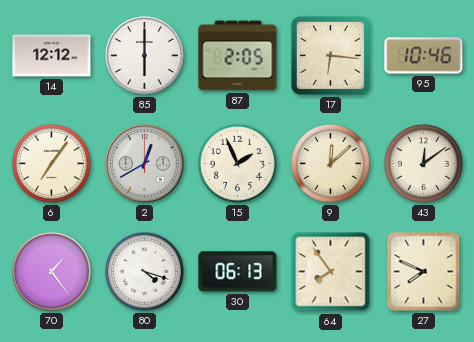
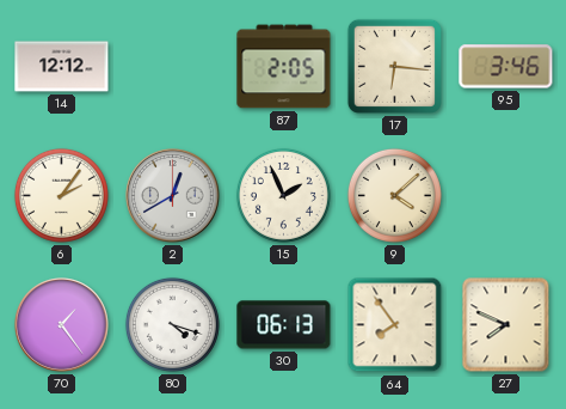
85: 6:00 -> none (145, 56)
95: 10:46 -> 3:46 (506, 67)
6: 7:06 -> 2:06 (61, 195)
9: 12:08 -> 4:08 (394, 195)
43: 12:09 -> none (423, 163)
